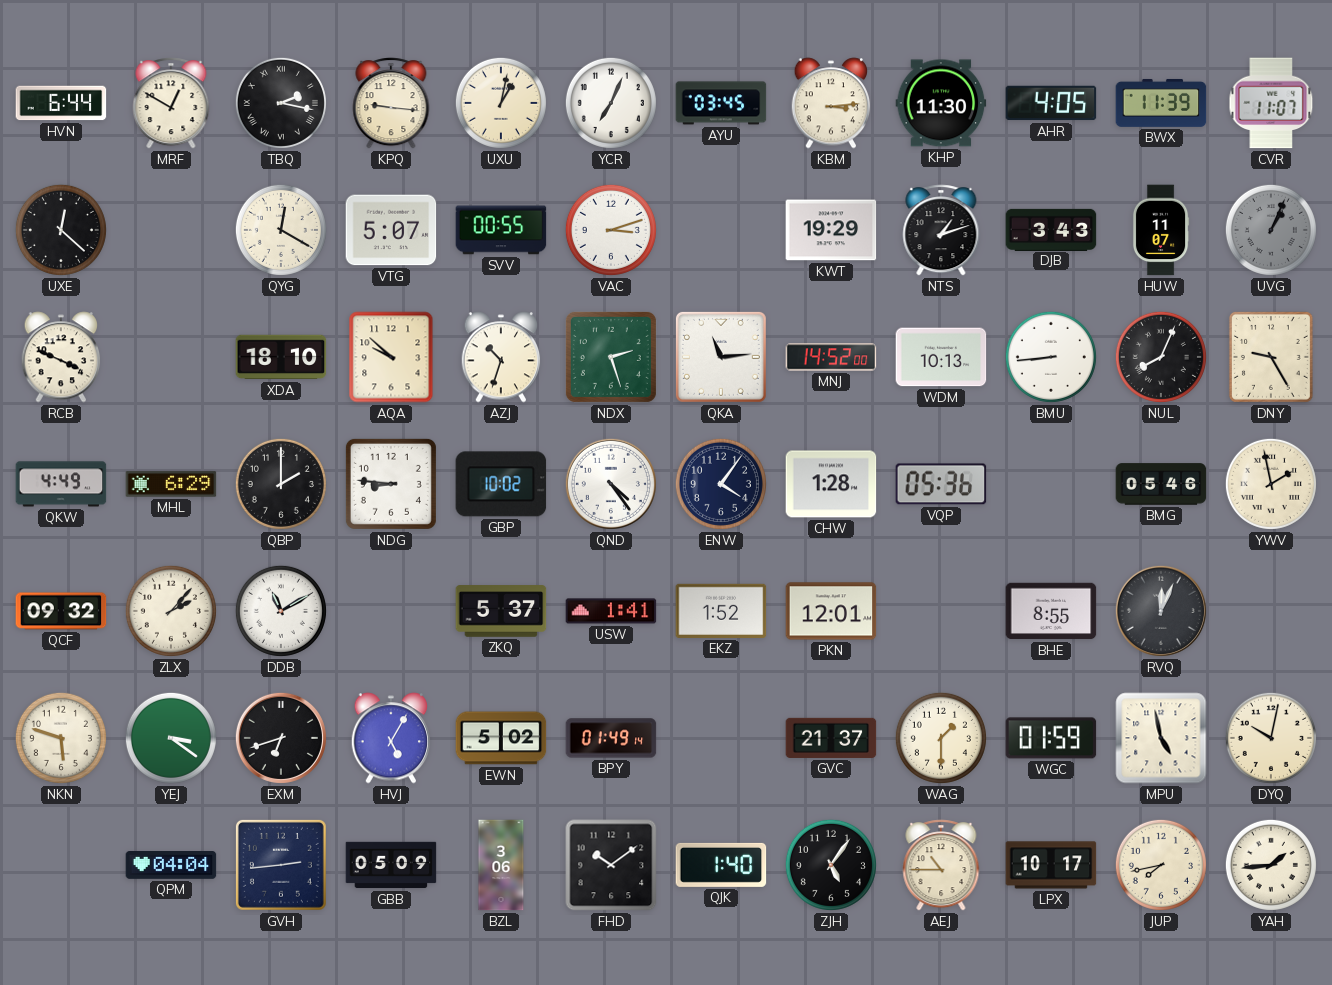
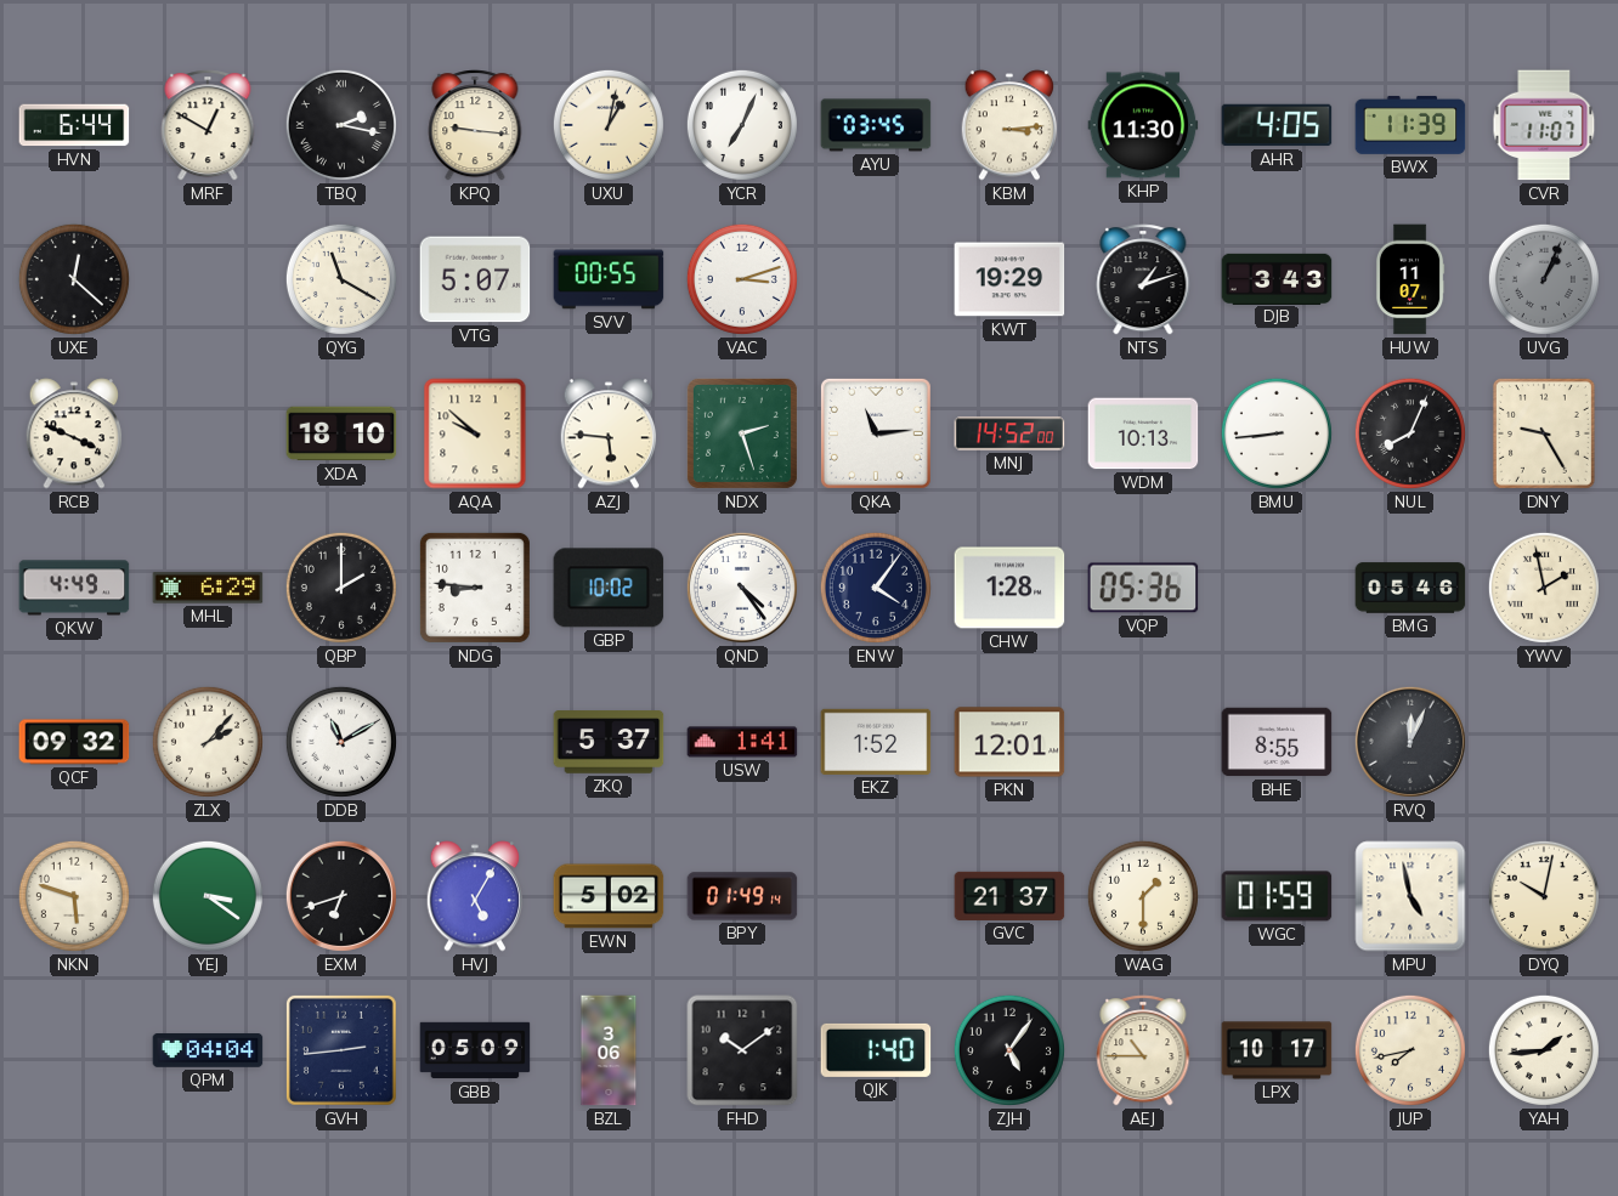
QYG: 12:20 -> 11:20 (341, 279)
AZJ: 10:33 -> 5:46 (609, 433)
